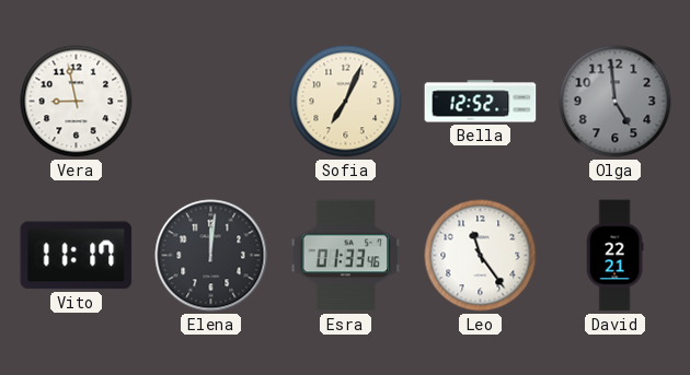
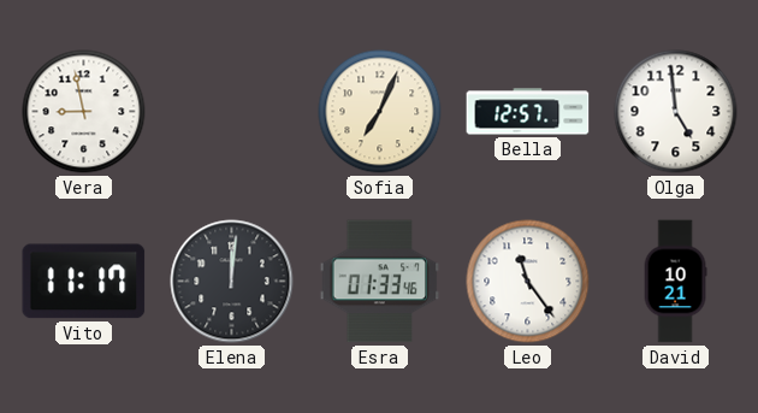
Bella: 12:52 -> 12:57 (528, 112)
Olga dial: grey -> white (676, 112)
David: 22:21 -> 10:21 (675, 282)
